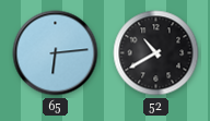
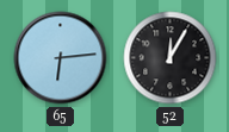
52: 10:40 -> 12:05 (171, 58)
